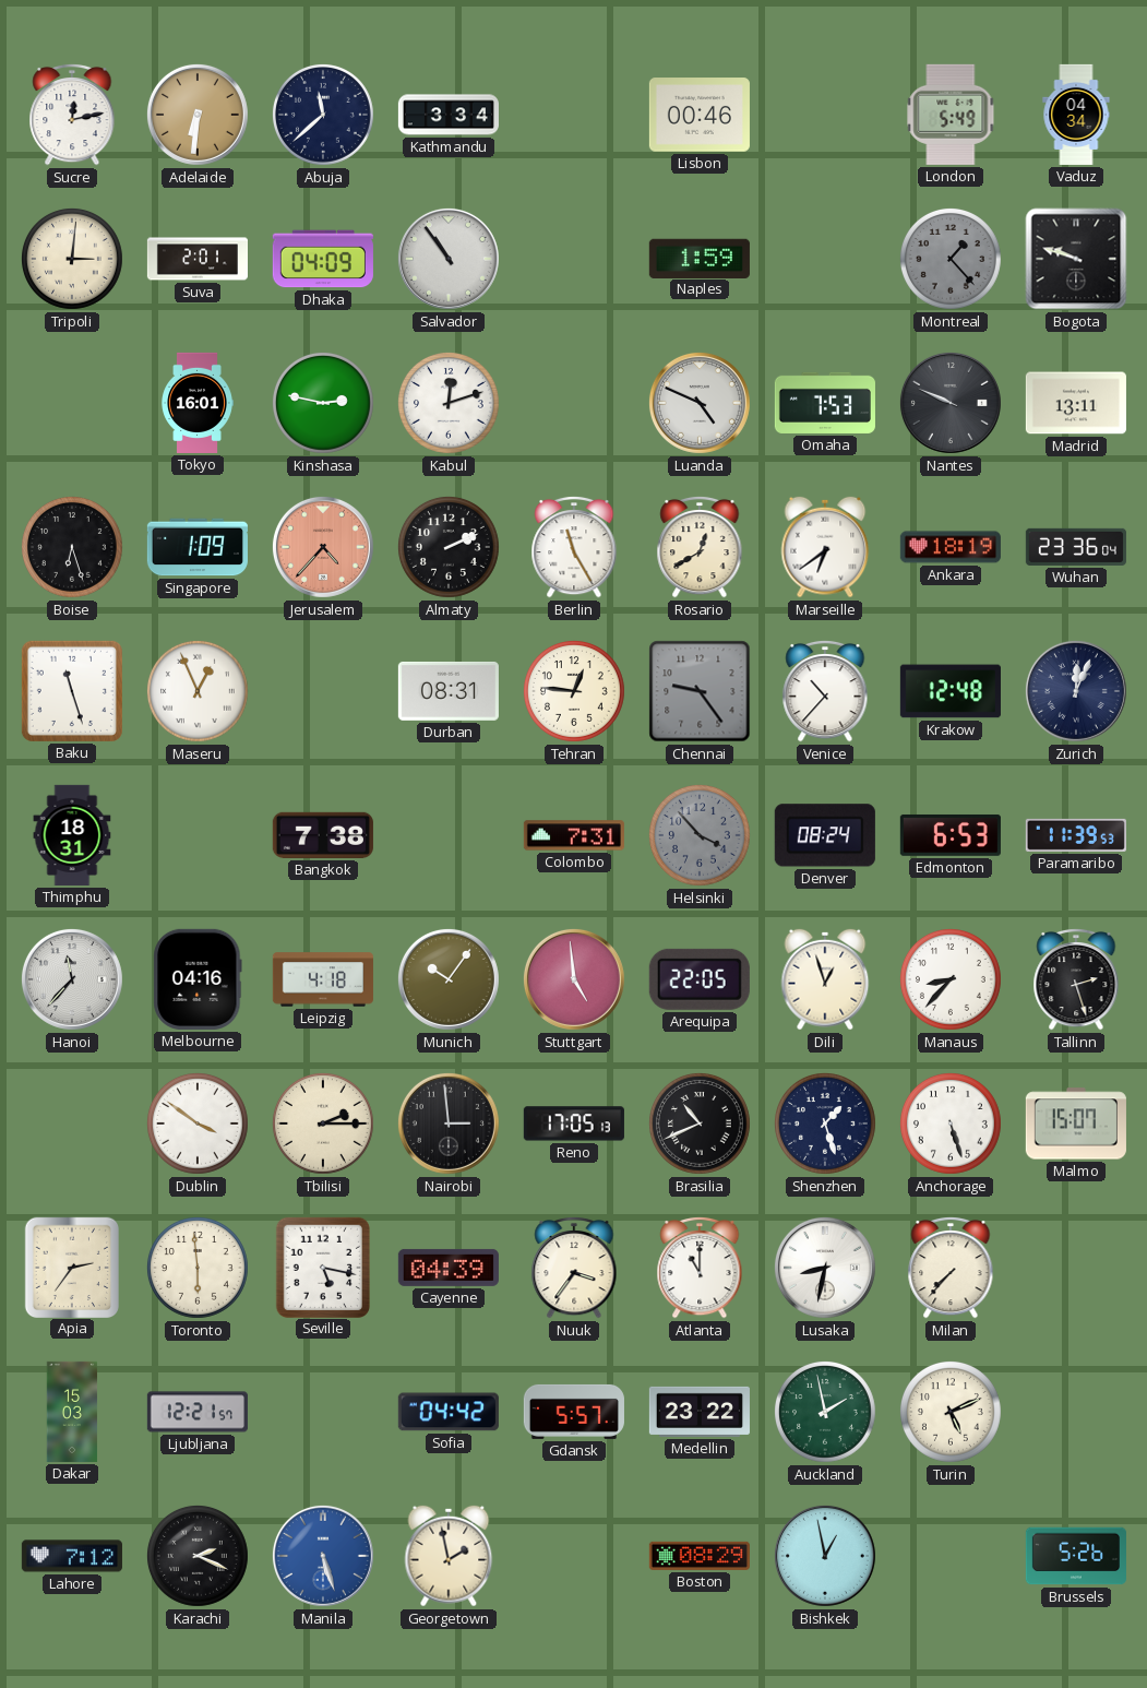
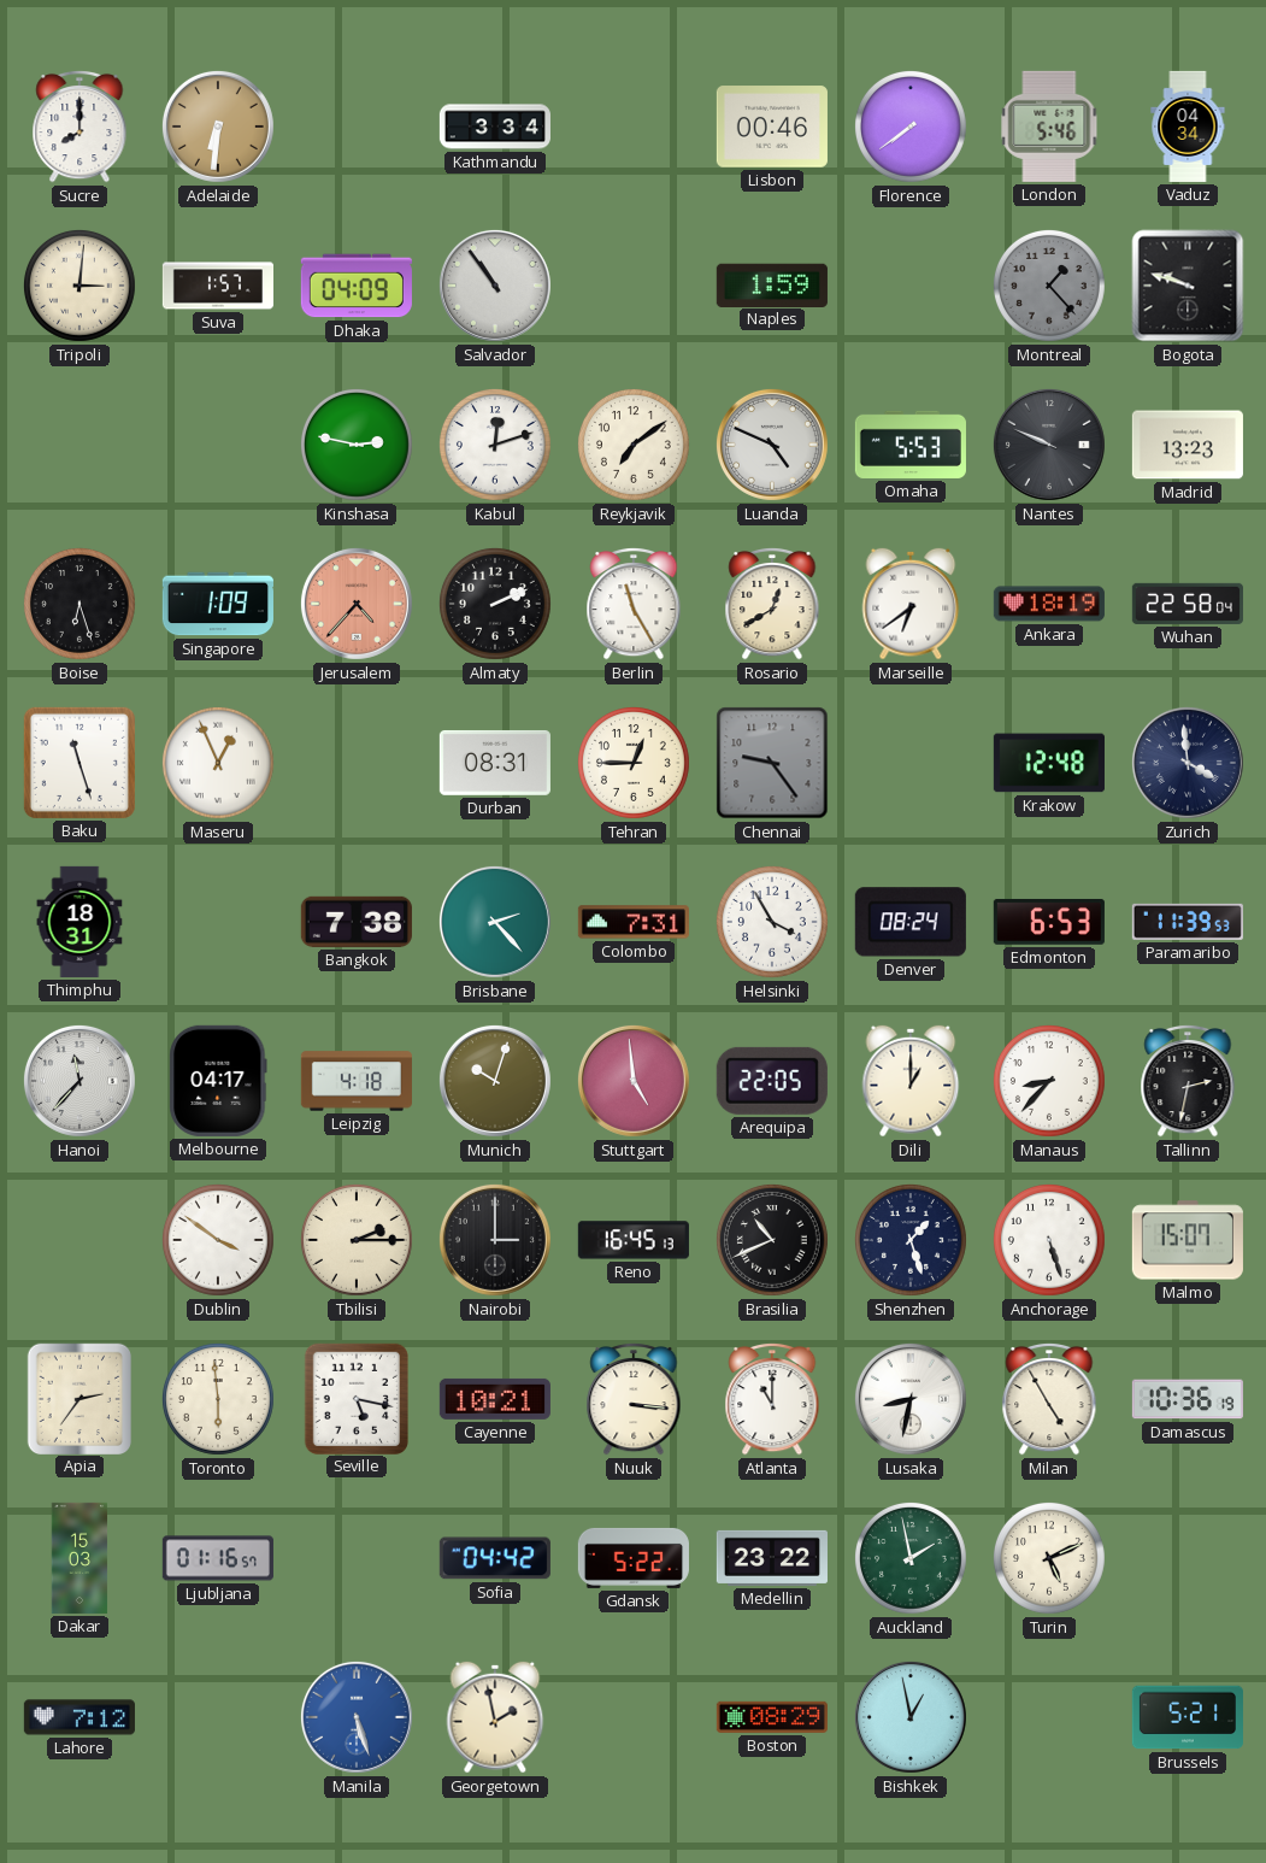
Sucre: 12:13 -> 8:00 (80, 127)
Abuja: 11:38 -> none (323, 115)
Florence: none -> 7:39 (911, 127)
London: 5:49 -> 5:46 (1049, 127)
Suva: 2:01 -> 1:57 (217, 286)
Tokyo: 16:01 -> none (198, 403)
Reykjavik: none -> 7:09 (634, 445)
Omaha: 7:53 -> 5:53 (911, 445)
Madrid: 13:11 -> 13:23 (1188, 445)
Wuhan: 23:36 -> 22:58 (1188, 604)
Tehran: 12:46 -> 12:45 (634, 763)
Venice: 10:37 -> none (825, 691)
Zurich: 12:04 -> 3:59 (1188, 763)
Brisbane: none -> 2:23 (495, 922)
Helsinki: 3:53 -> 3:55 (772, 922)
Helsinki dial: grey -> white (772, 922)
Melbourne: 04:16 -> 04:17 (218, 1081)
Munich: 10:06 -> 10:03 (495, 1081)
Dili: 12:57 -> 1:00 (911, 1081)
Tallinn: 2:27 -> 2:32 (1188, 1081)
Nairobi: 2:59 -> 3:00 (495, 1240)
Reno: 17:05 -> 16:45 (634, 1240)
Cayenne: 04:39 -> 10:21 (495, 1399)
Nuuk: 3:36 -> 3:16 (634, 1399)
Milan: 7:37 -> 4:55 (1049, 1399)
Damascus: none -> 10:36 (1188, 1399)
Ljubljana: 12:21 -> 01:16 (218, 1558)
Gdansk: 5:57 -> 5:22 (634, 1558)
Karachi: 2:19 -> none (198, 1556)
Brussels: 5:26 -> 5:21 (1188, 1717)
